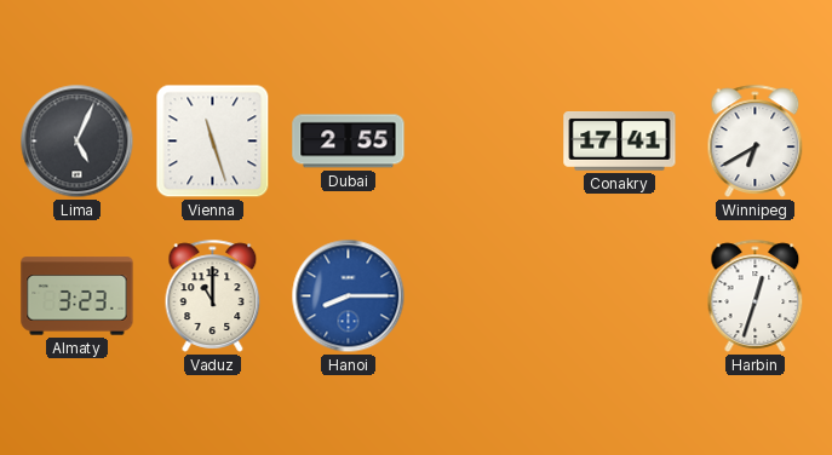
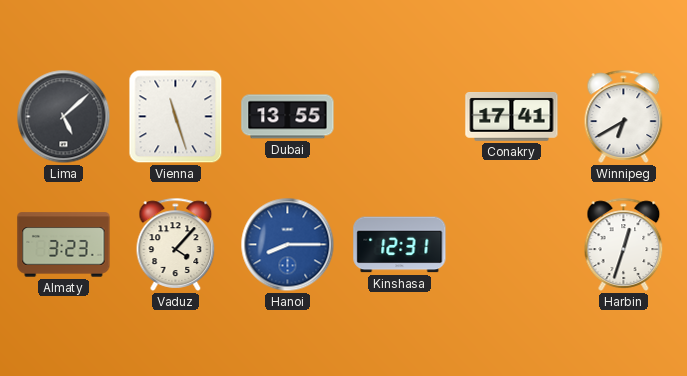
Lima: 5:04 -> 5:08 (64, 117)
Dubai: 2:55 -> 13:55 (288, 117)
Vaduz: 11:00 -> 4:07 (176, 244)
Kinshasa: none -> 12:31 (400, 245)
